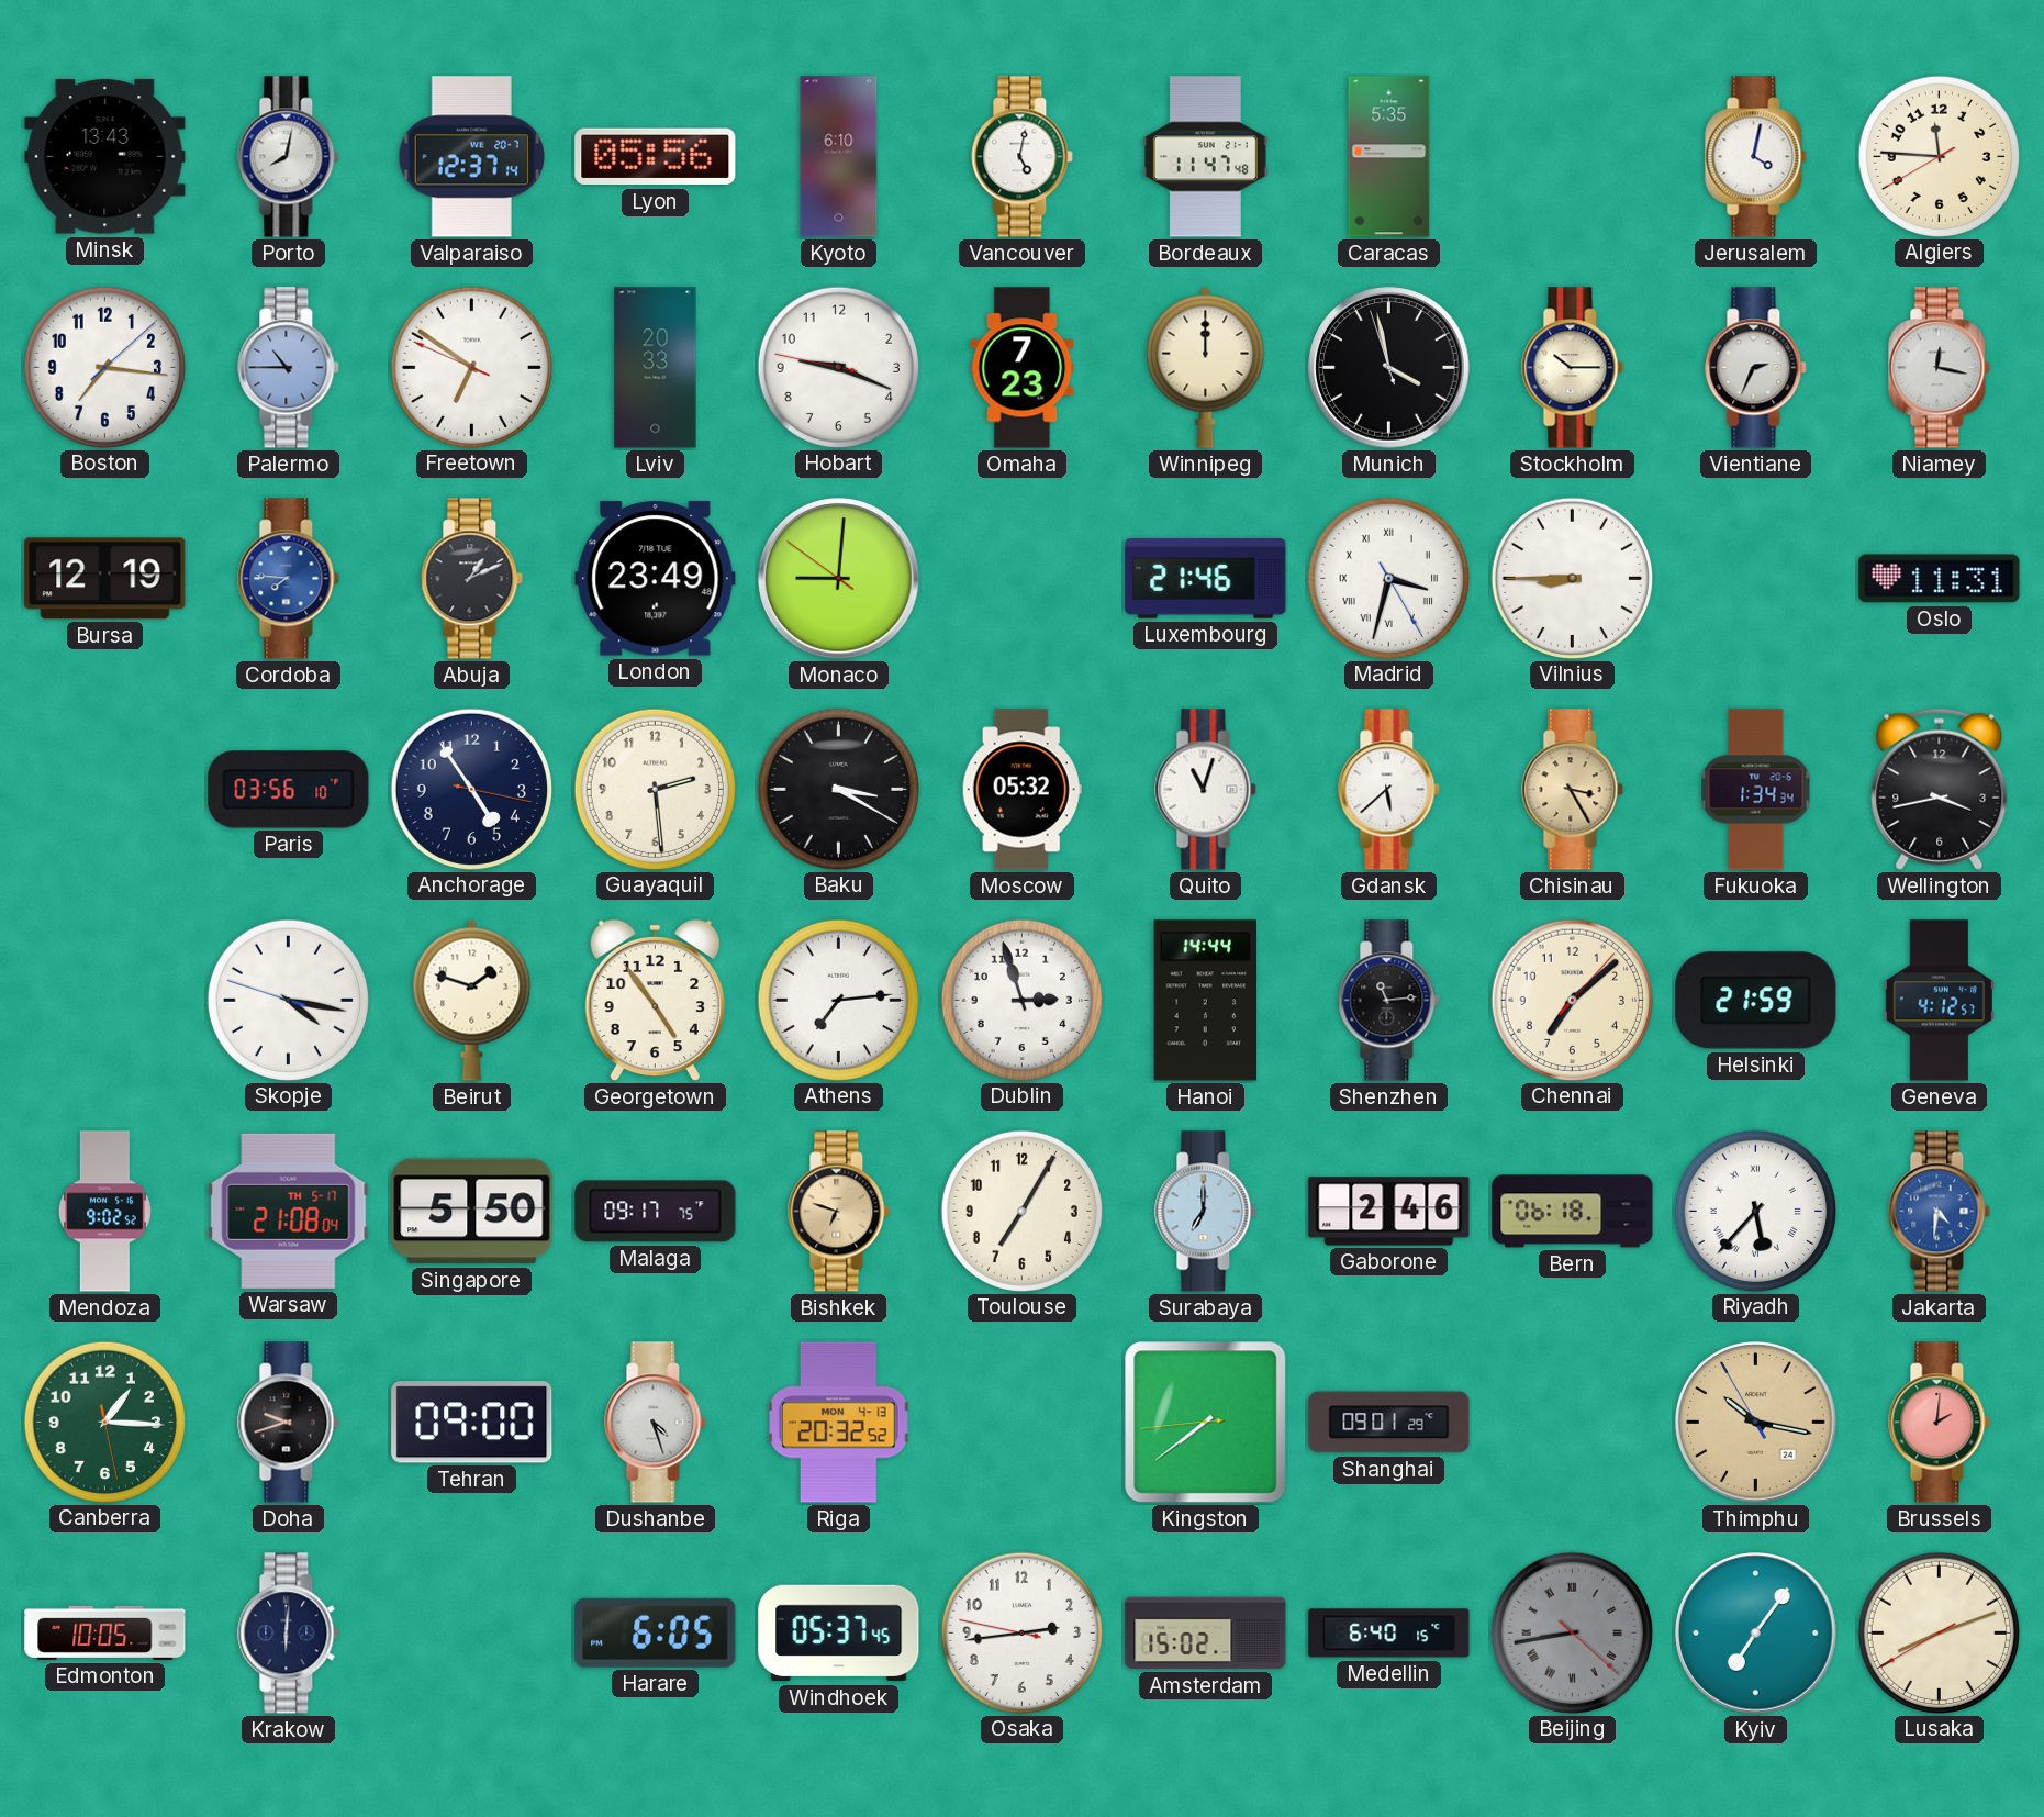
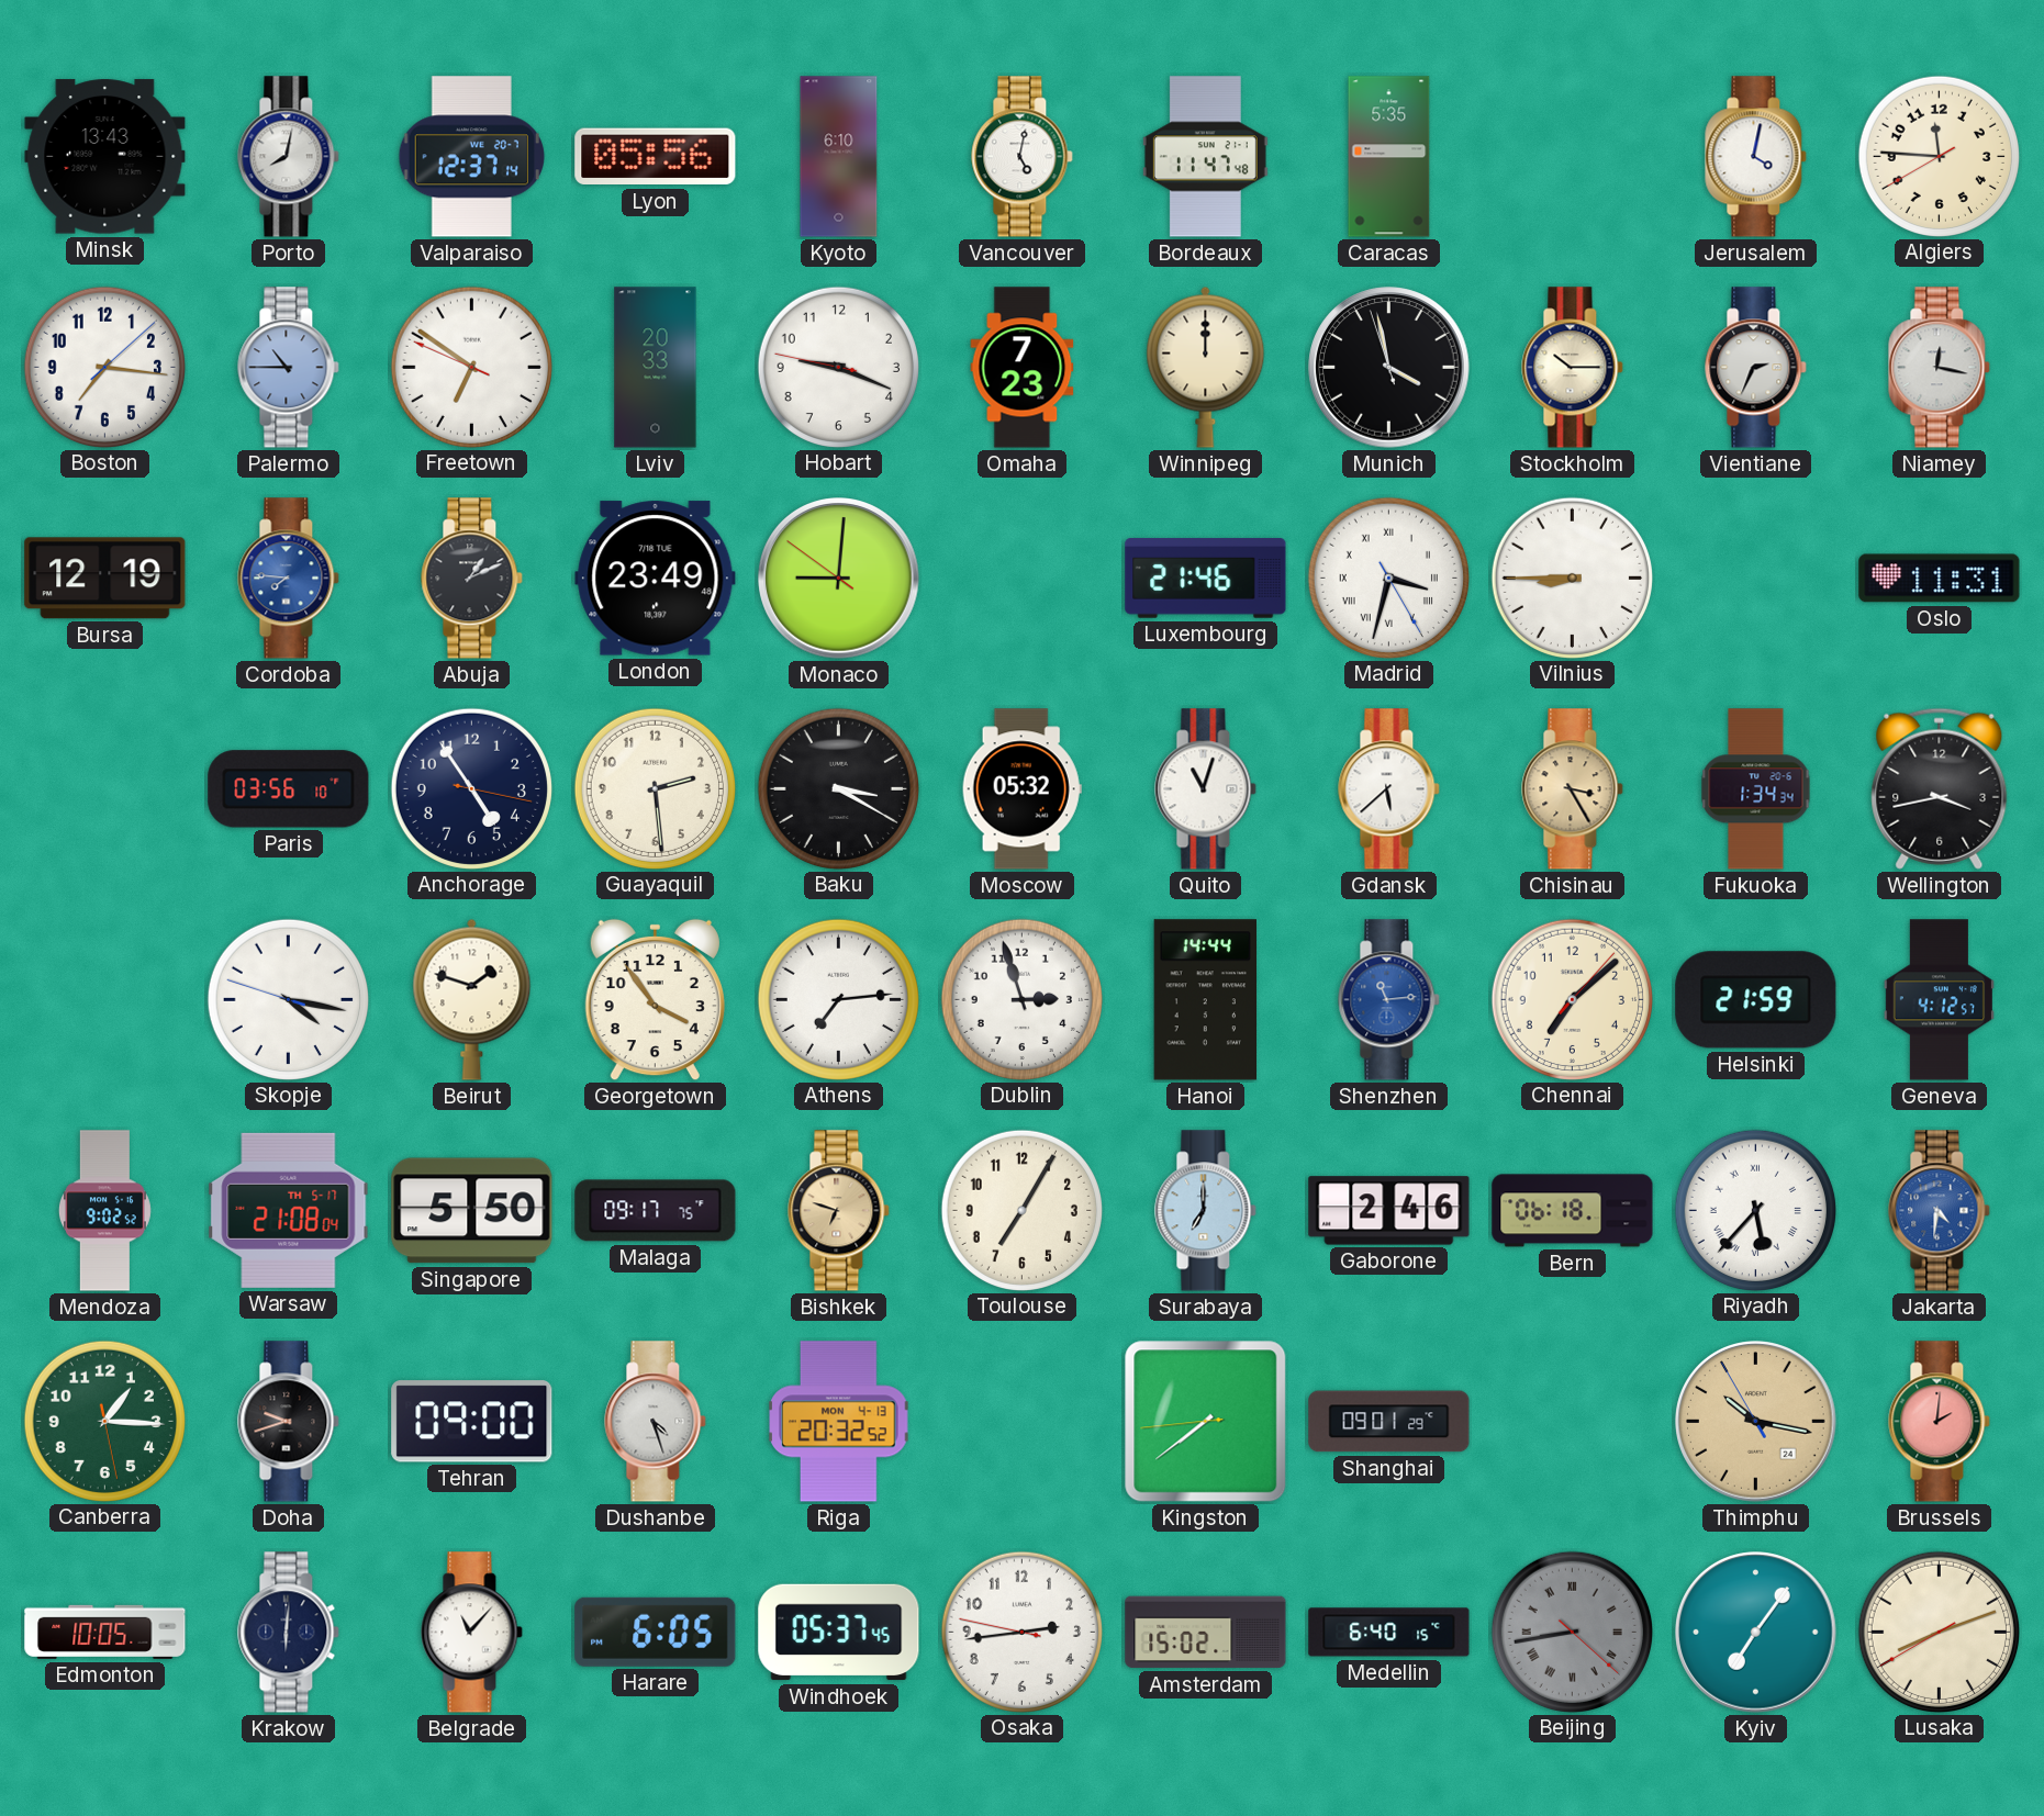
Georgetown: 4:54 -> 3:54 (655, 1000)
Shenzhen dial: black -> blue (1389, 1000)
Belgrade: none -> 11:07 (472, 1633)
